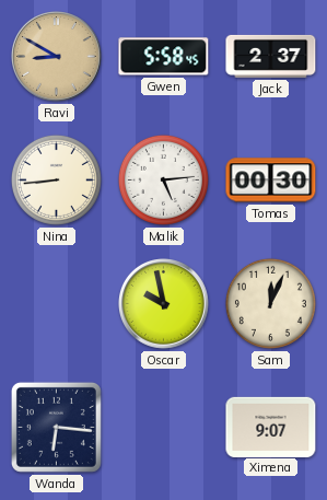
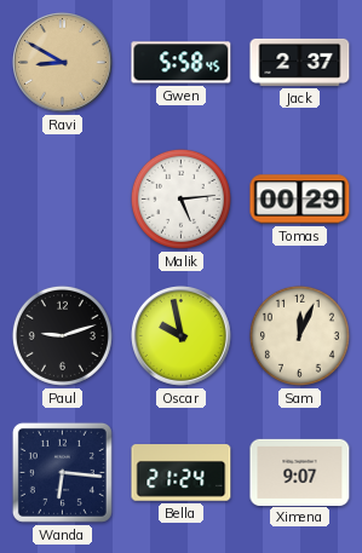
Nina: 8:44 -> none (56, 179)
Tomas: 00:30 -> 00:29 (300, 200)
Paul: none -> 9:12 (62, 335)
Bella: none -> 21:24 (182, 473)
